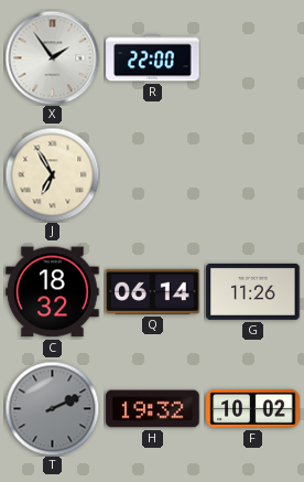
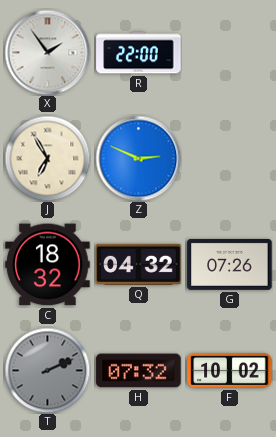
Z: none -> 2:49 (138, 158)
Q: 06:14 -> 04:32 (139, 264)
G: 11:26 -> 07:26 (230, 264)
H: 19:32 -> 07:32 (139, 371)
